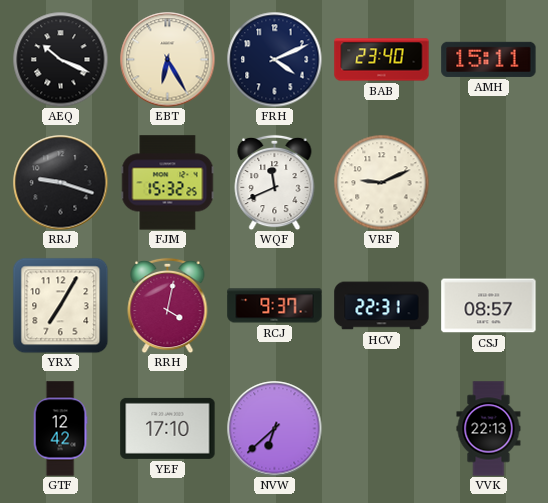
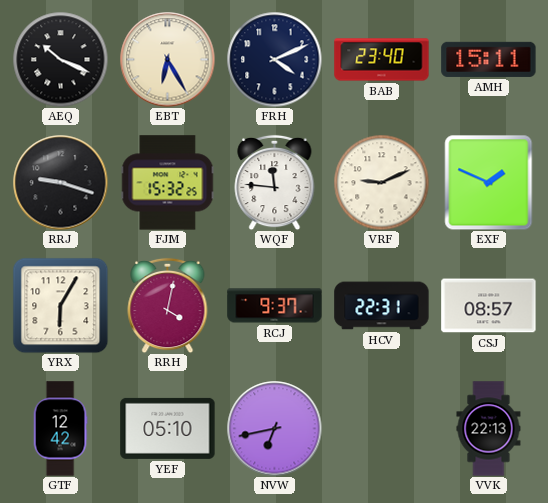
WQF: 11:41 -> 11:46 (275, 182)
EXF: none -> 1:49 (489, 182)
YRX: 7:05 -> 6:05 (60, 305)
YEF: 17:10 -> 05:10 (168, 428)
NVW: 6:38 -> 6:43 (274, 428)
